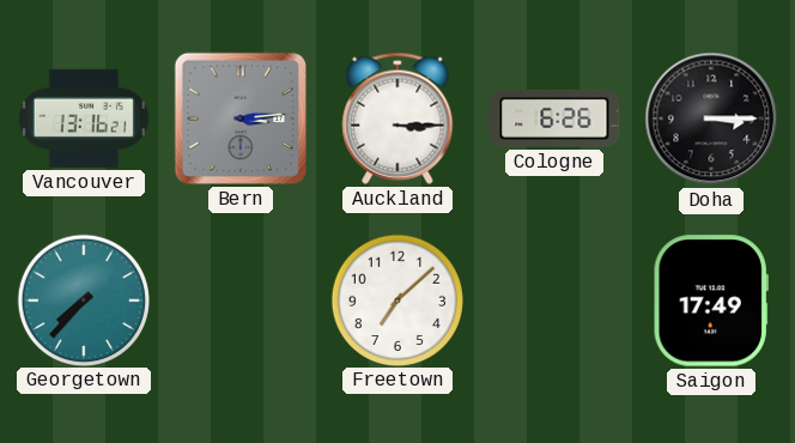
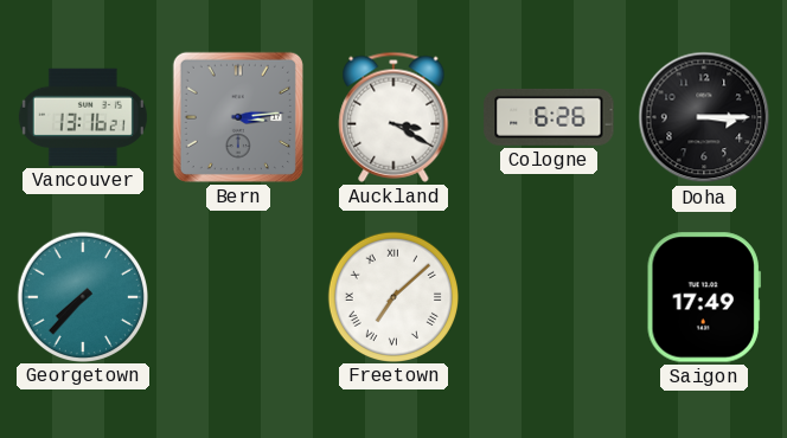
Auckland: 3:15 -> 3:20 (393, 117)
Freetown numerals: Arabic -> Roman (392, 296)
